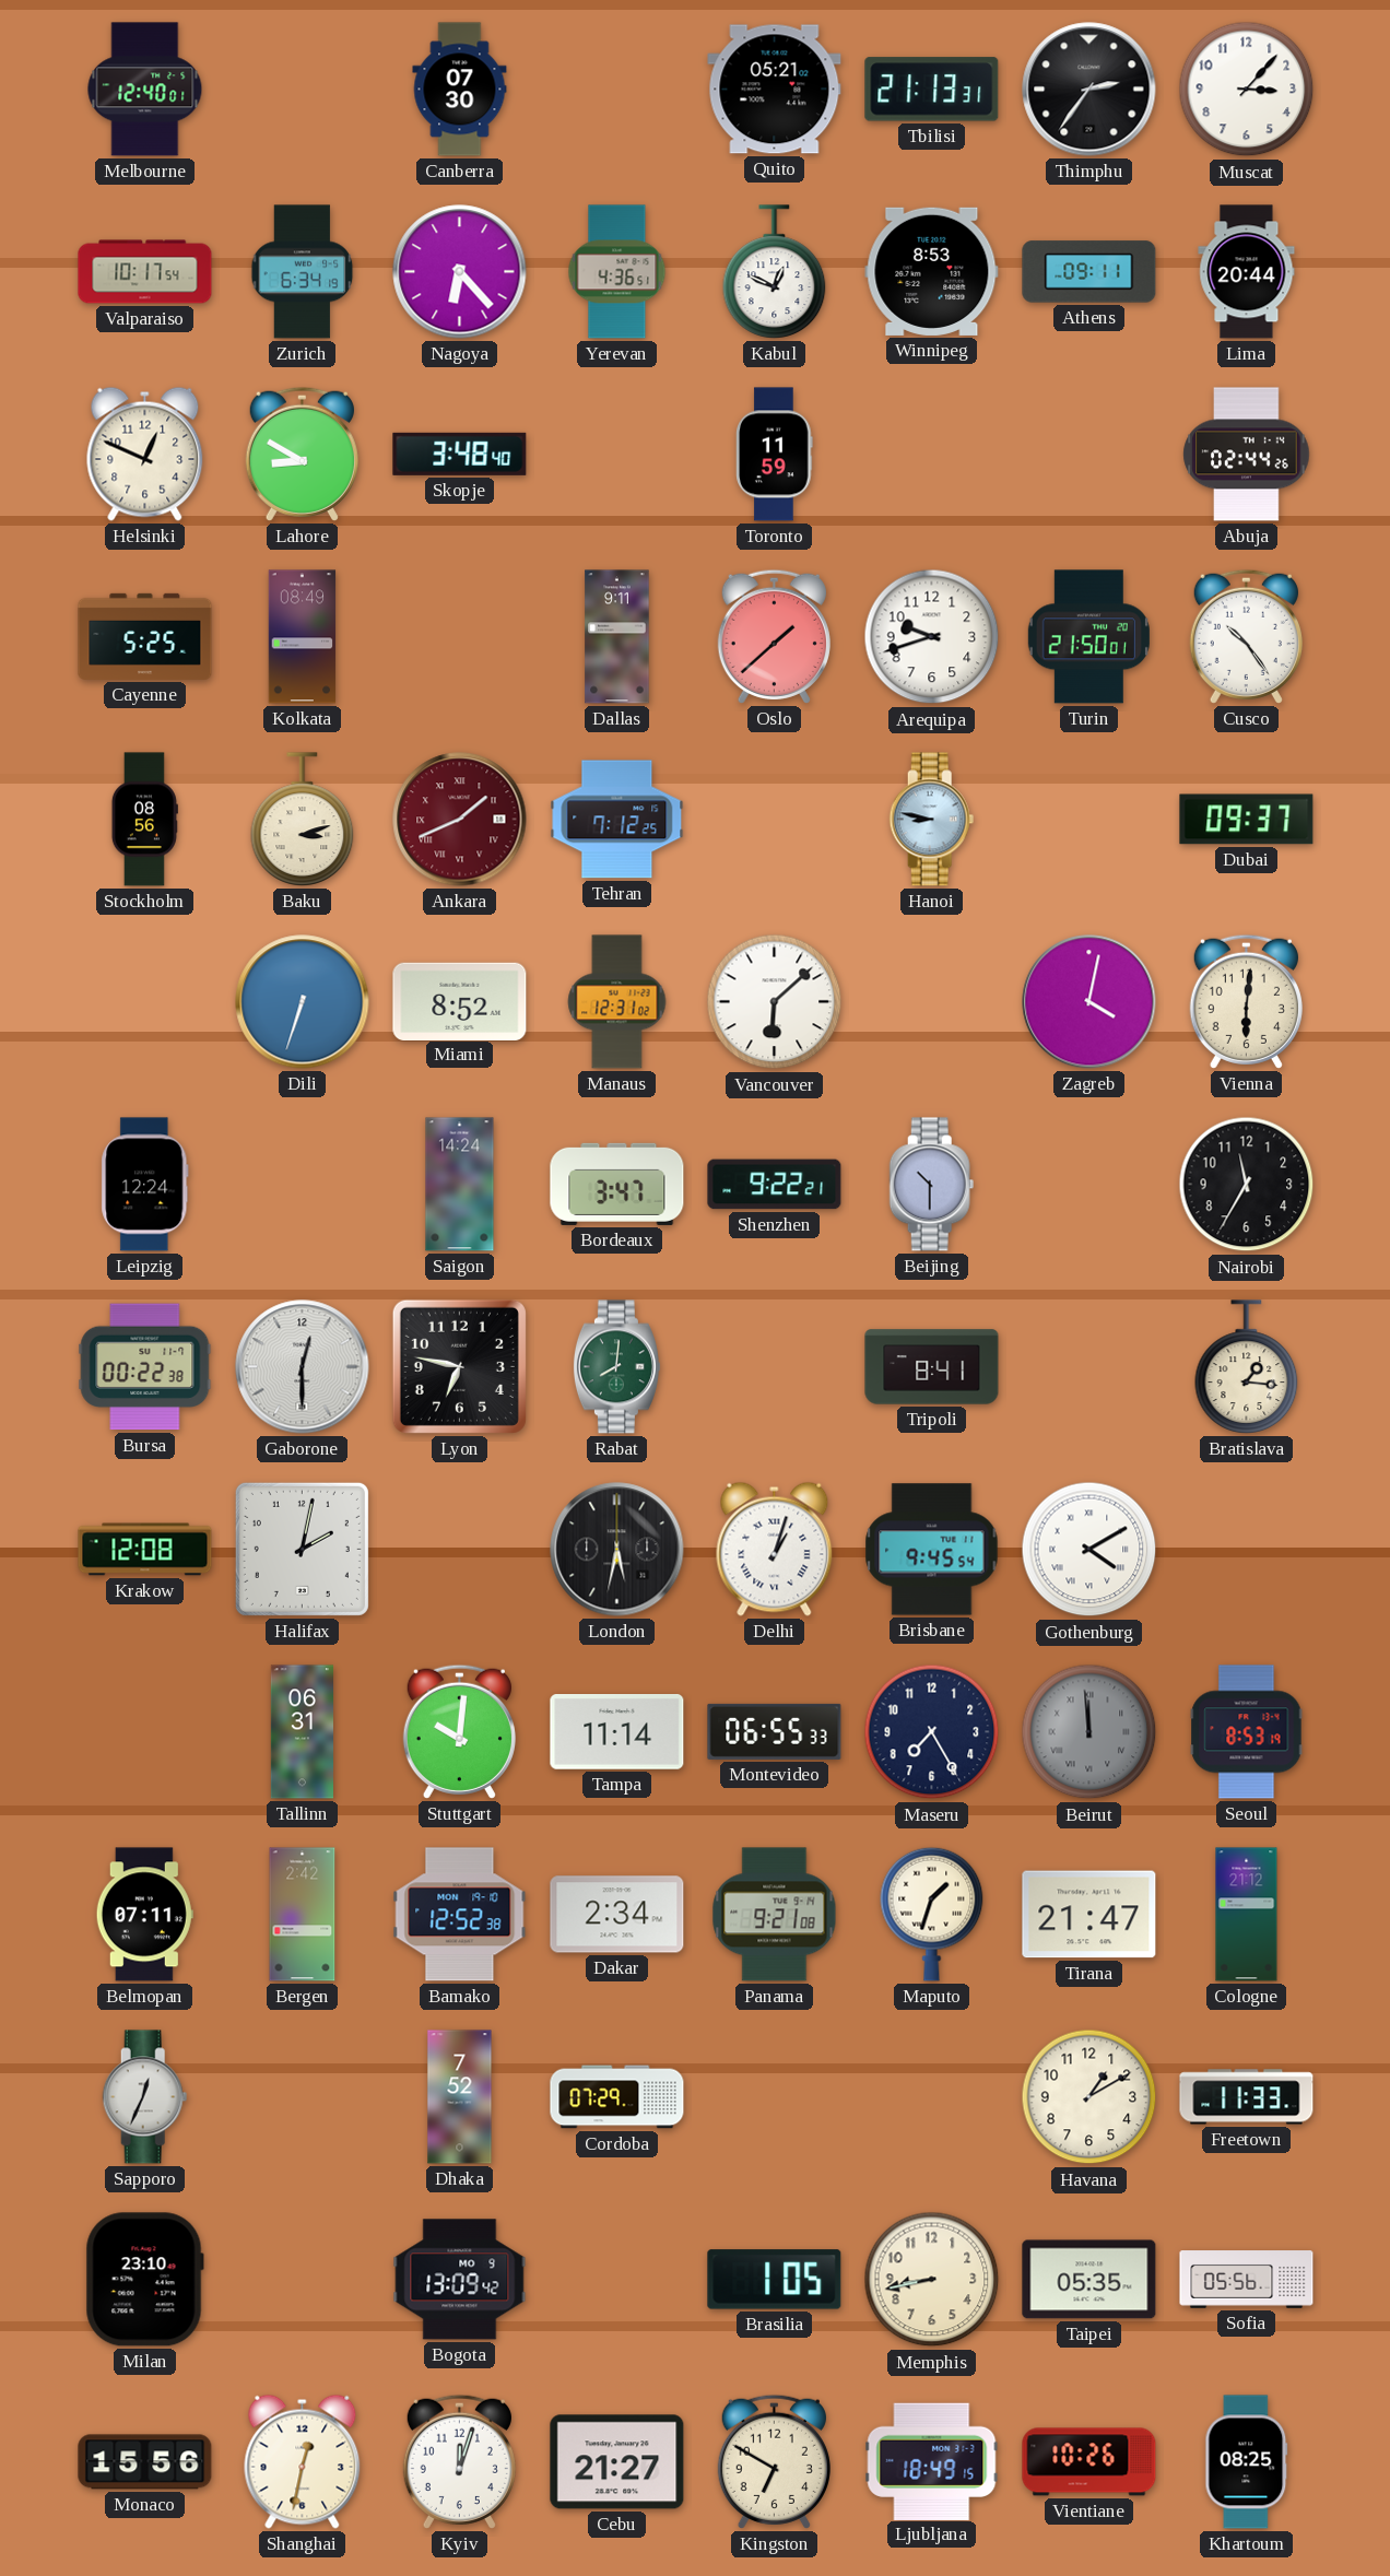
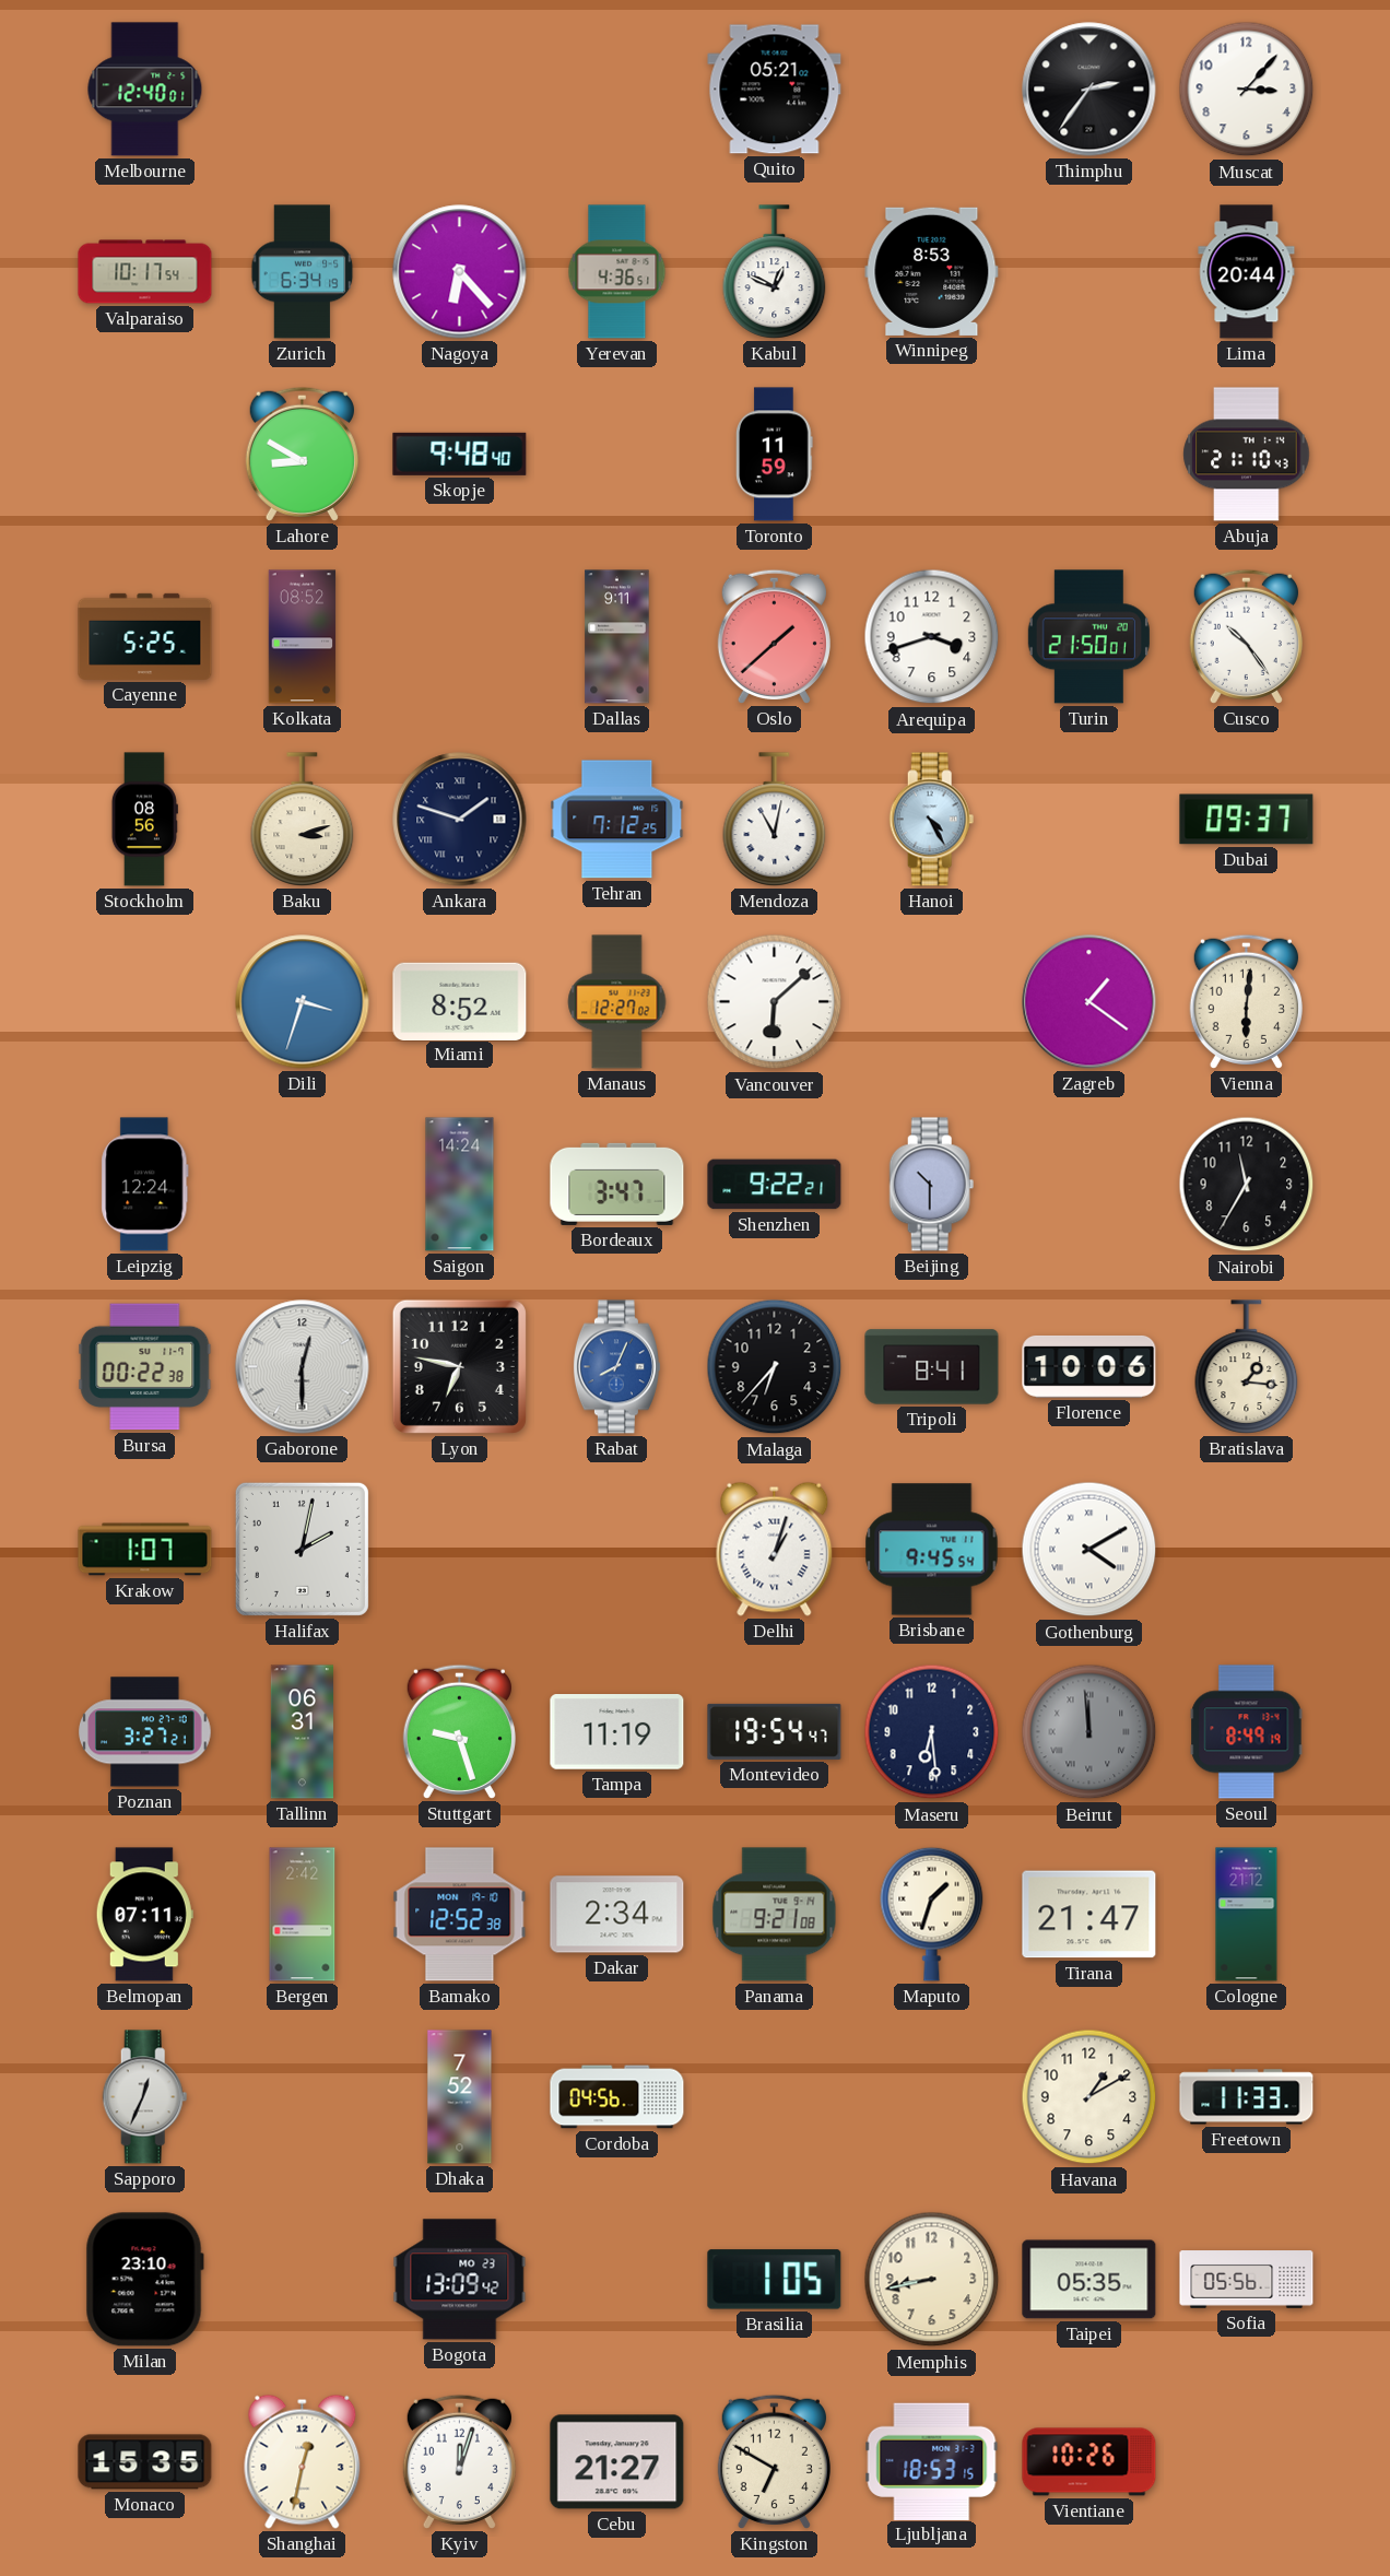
Canberra: 07:30 -> none (460, 90)
Tbilisi: 21:13 -> none (932, 90)
Athens: 09:11 -> none (1089, 272)
Helsinki: 12:49 -> none (145, 454)
Skopje: 3:48 -> 9:48 (460, 454)
Abuja: 02:44 -> 21:10 (1247, 455)
Kolkata: 08:49 -> 08:52 (303, 637)
Arequipa: 9:42 -> 3:42 (932, 637)
Ankara: 1:41 -> 1:48 (460, 820)
Ankara dial: burgundy -> navy (460, 820)
Mendoza: none -> 11:02 (775, 820)
Hanoi: 8:47 -> 4:25 (932, 820)
Dili: 6:33 -> 3:33 (303, 1002)
Manaus: 12:31 -> 12:27 (617, 1002)
Zagreb: 4:02 -> 1:21 (1089, 1002)
Rabat: 8:01 -> 8:04 (616, 1367)
Rabat dial: green -> blue (616, 1367)
Malaga: none -> 6:37 (775, 1367)
Florence: none -> 10:06 (1089, 1366)
Krakow: 12:08 -> 1:07 (145, 1550)
London: 5:32 -> none (617, 1550)
Poznan: none -> 3:27 (145, 1732)
Stuttgart: 10:01 -> 9:27 (459, 1731)
Tampa: 11:14 -> 11:19 (617, 1732)
Montevideo: 06:55 -> 19:54 (775, 1731)
Maseru: 7:25 -> 6:29 (932, 1732)
Seoul: 8:53 -> 8:49 (1247, 1732)
Cordoba: 07:29 -> 04:56 (617, 2097)
Bogota date: MO 9 -> MO 23 (460, 2280)
Monaco: 15:56 -> 15:35 (145, 2462)
Ljubljana: 18:49 -> 18:53 (932, 2461)
Khartoum: 08:25 -> none (1247, 2462)
